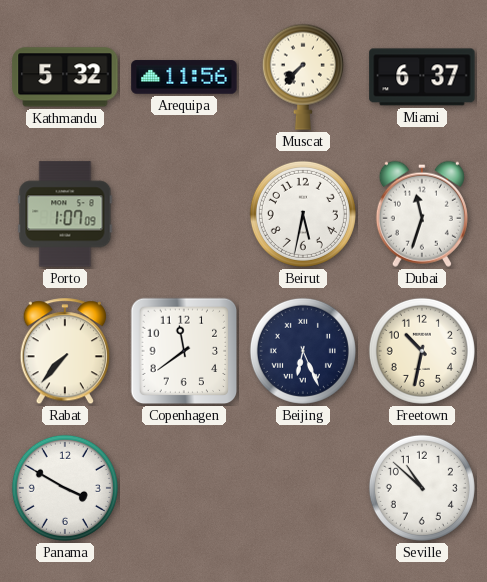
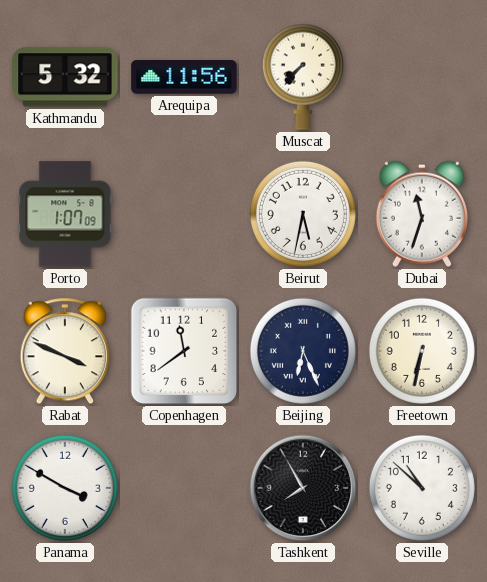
Miami: 6:37 -> none (422, 77)
Rabat: 7:37 -> 3:49 (64, 352)
Freetown: 10:32 -> 6:32 (422, 351)
Tashkent: none -> 7:55 (303, 488)
